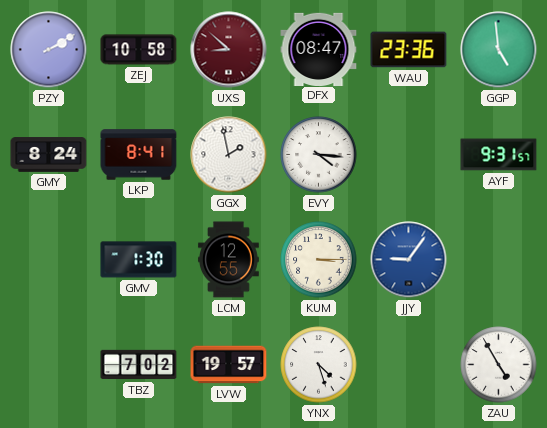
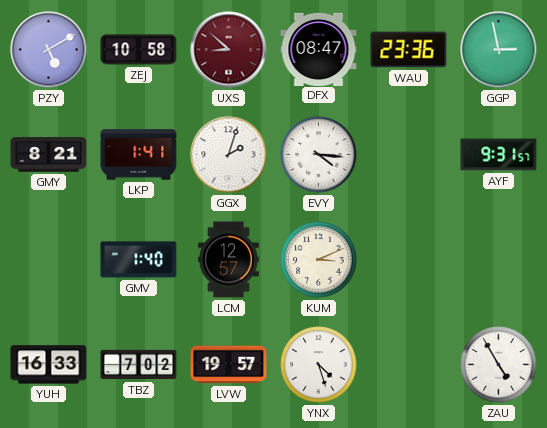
PZY: 2:10 -> 5:10 (49, 50)
GGP: 4:59 -> 2:58 (499, 50)
GMY: 8:24 -> 8:21 (49, 155)
LKP: 8:41 -> 1:41 (139, 155)
GGX: 1:58 -> 2:03 (229, 155)
GMV: 1:30 -> 1:40 (139, 260)
LCM: 12:55 -> 12:57 (228, 260)
KUM: 3:15 -> 3:11 (319, 260)
JJY: 9:06 -> none (409, 260)
YUH: none -> 16:33 (49, 365)
